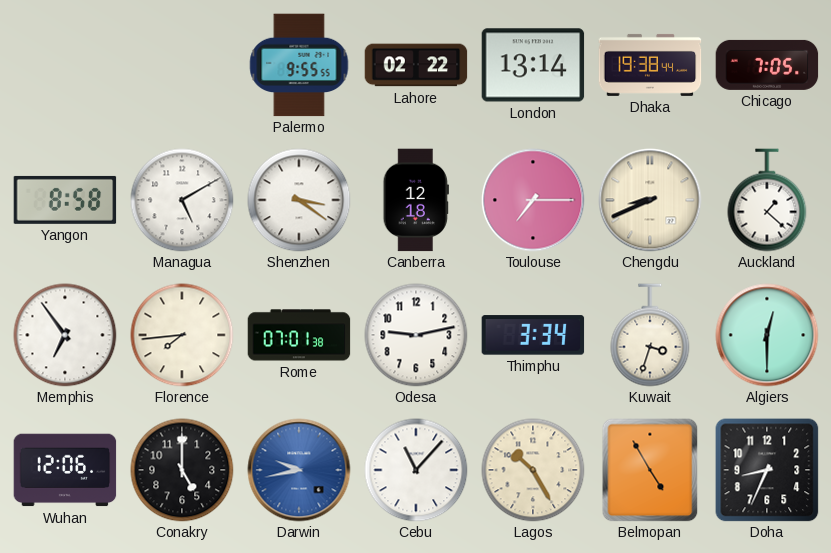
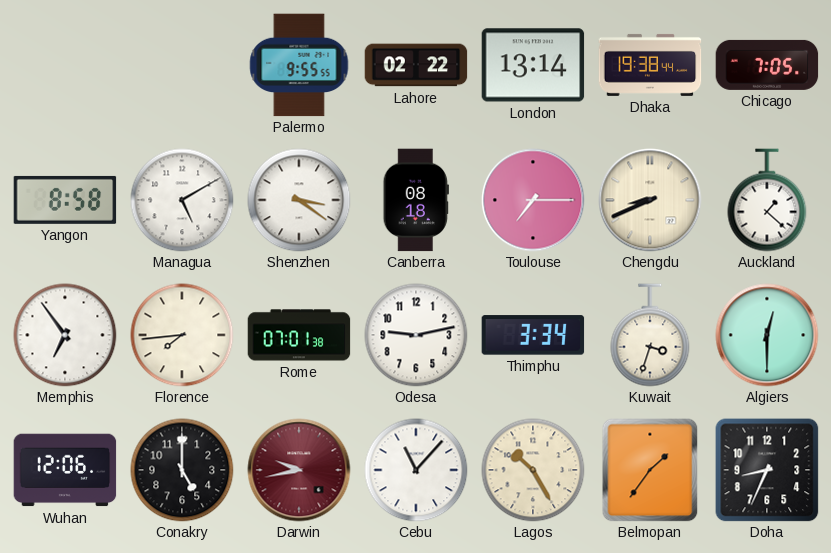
Canberra: 12:18 -> 08:18 (416, 200)
Darwin dial: blue -> burgundy (299, 470)
Belmopan: 4:55 -> 1:36 (650, 470)
